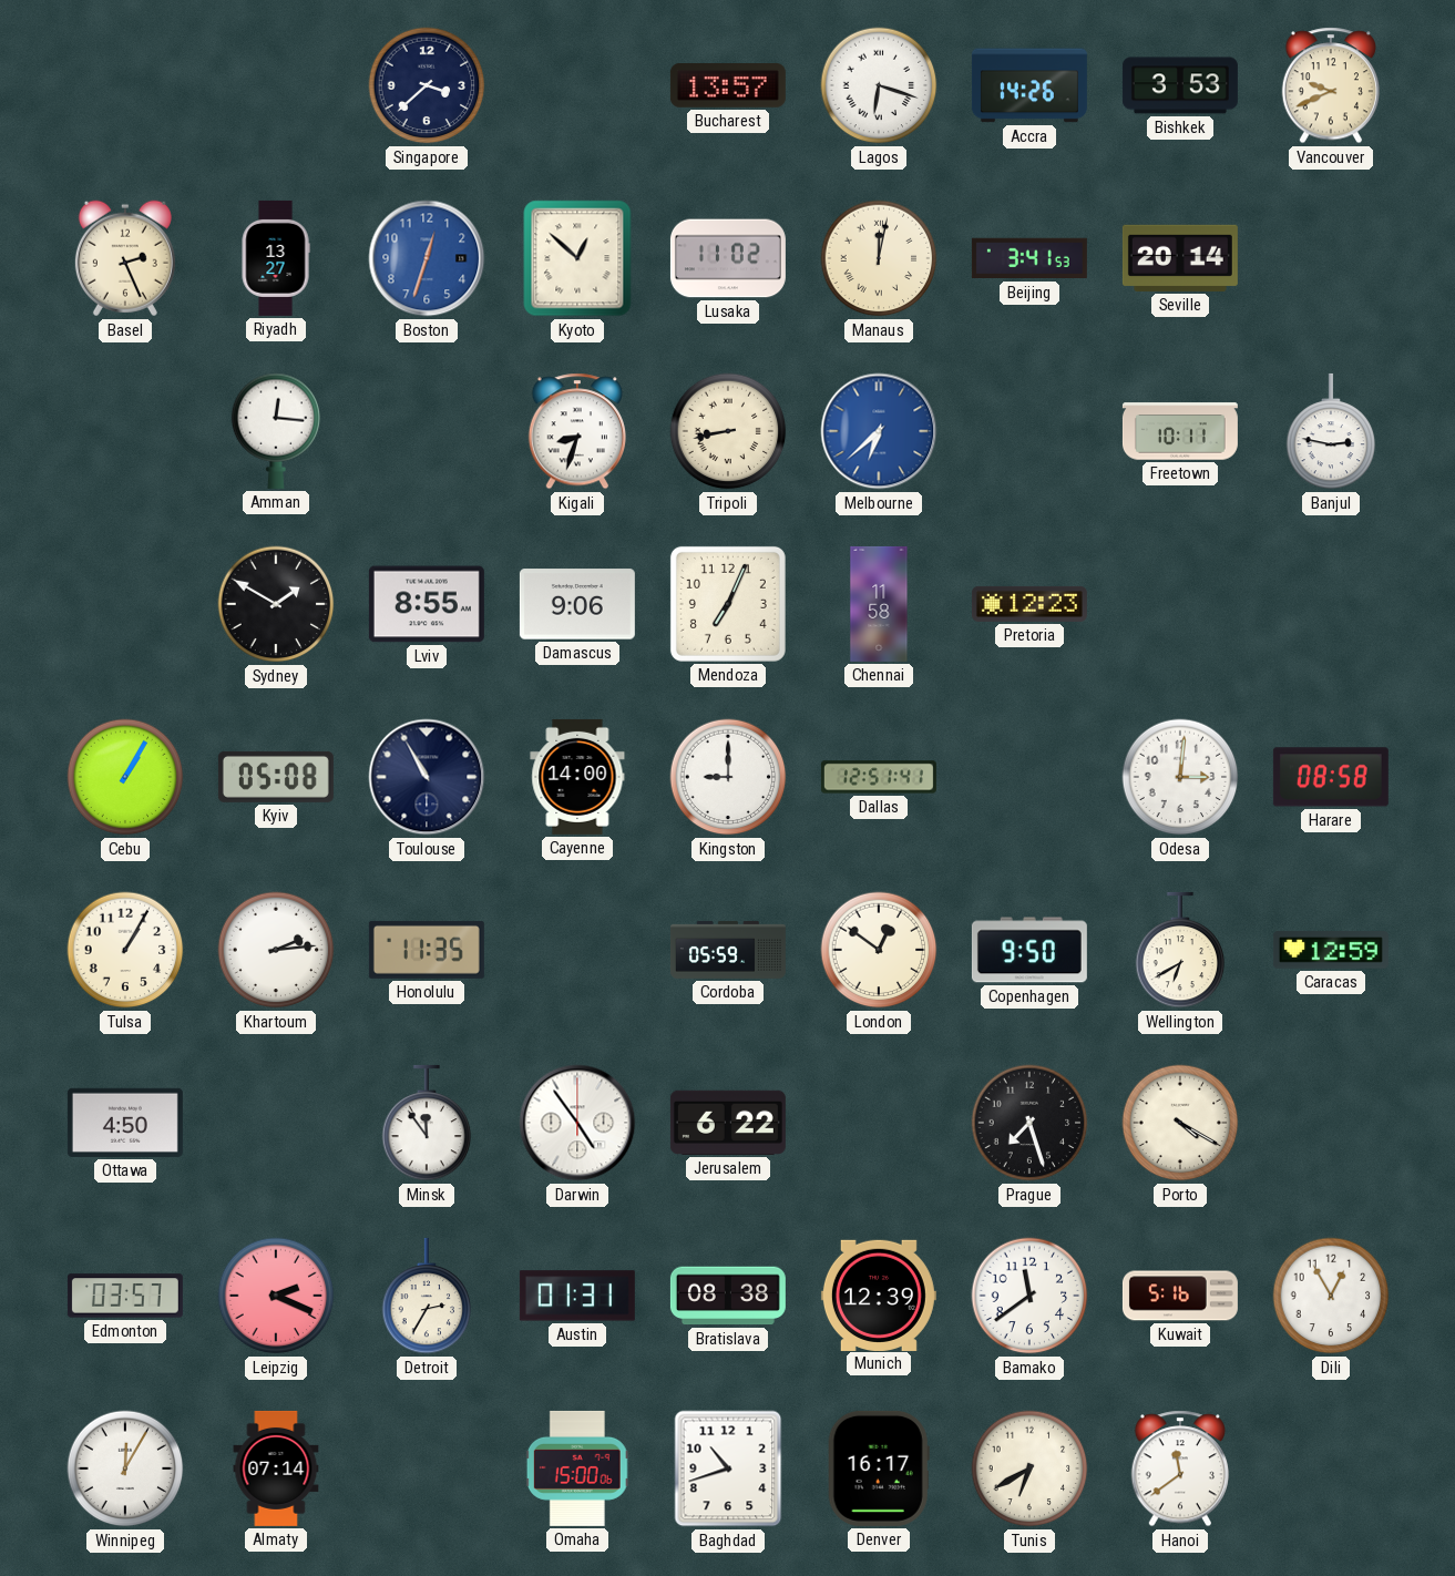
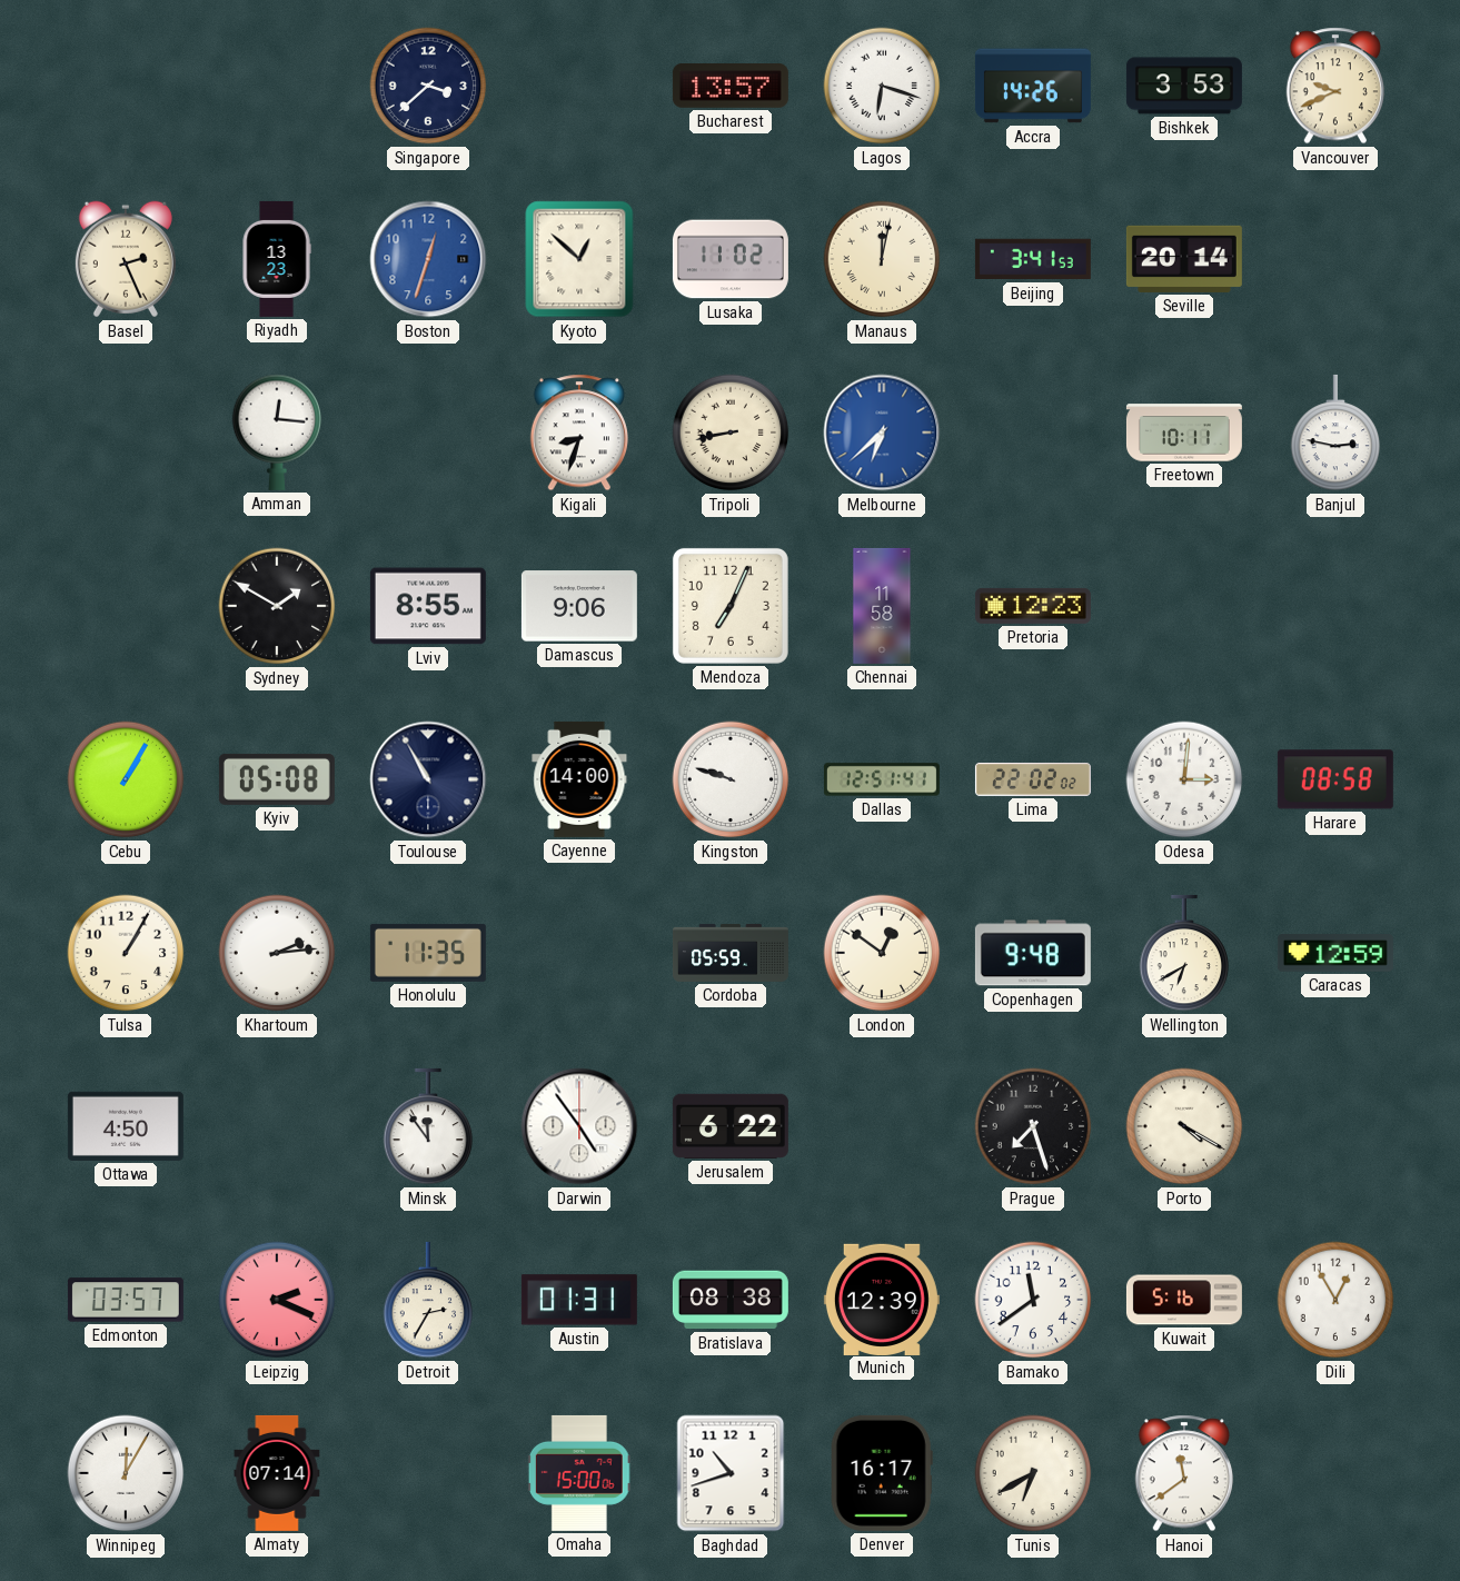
Riyadh: 13:27 -> 13:23 (277, 259)
Kingston: 9:00 -> 9:48 (731, 779)
Lima: none -> 22:02 (1033, 779)
Copenhagen: 9:50 -> 9:48 (1033, 953)
